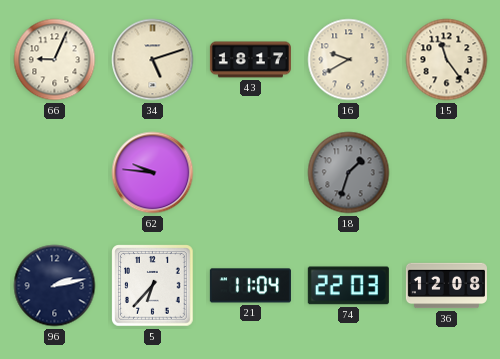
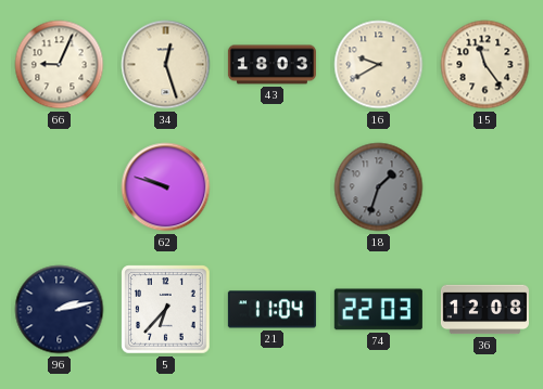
34: 5:12 -> 12:27 (166, 65)
43: 18:17 -> 18:03 (271, 65)
62: 9:46 -> 9:48 (166, 187)
